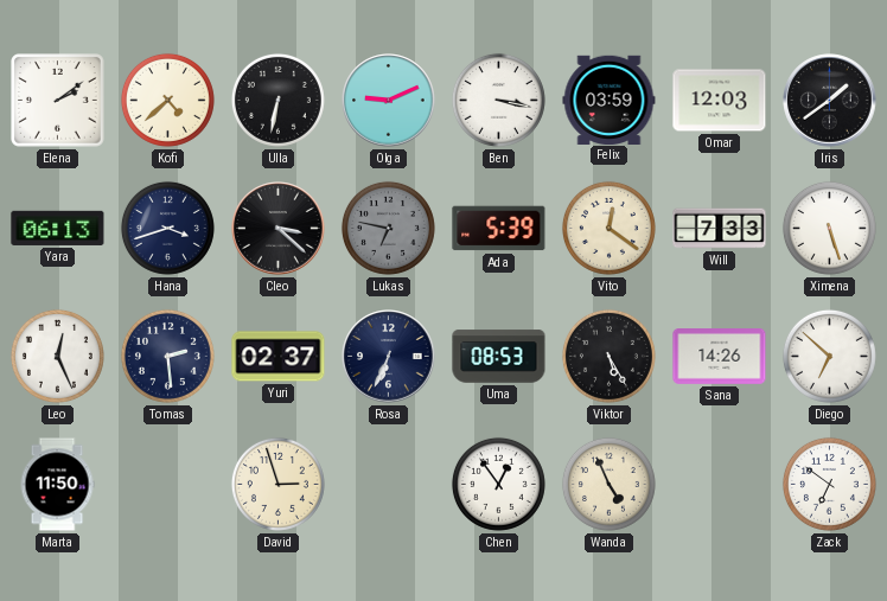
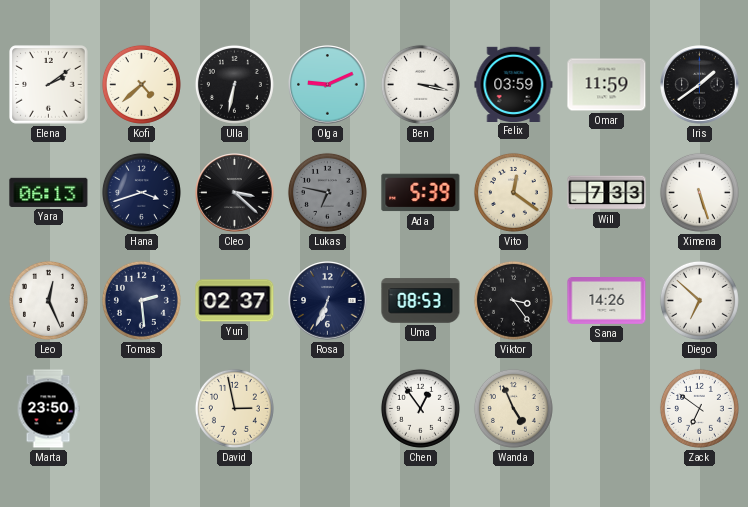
Omar: 12:03 -> 11:59 (607, 85)
Viktor: 5:25 -> 3:24 (513, 300)
Marta: 11:50 -> 23:50 (48, 409)
David: 2:57 -> 2:58 (234, 408)
